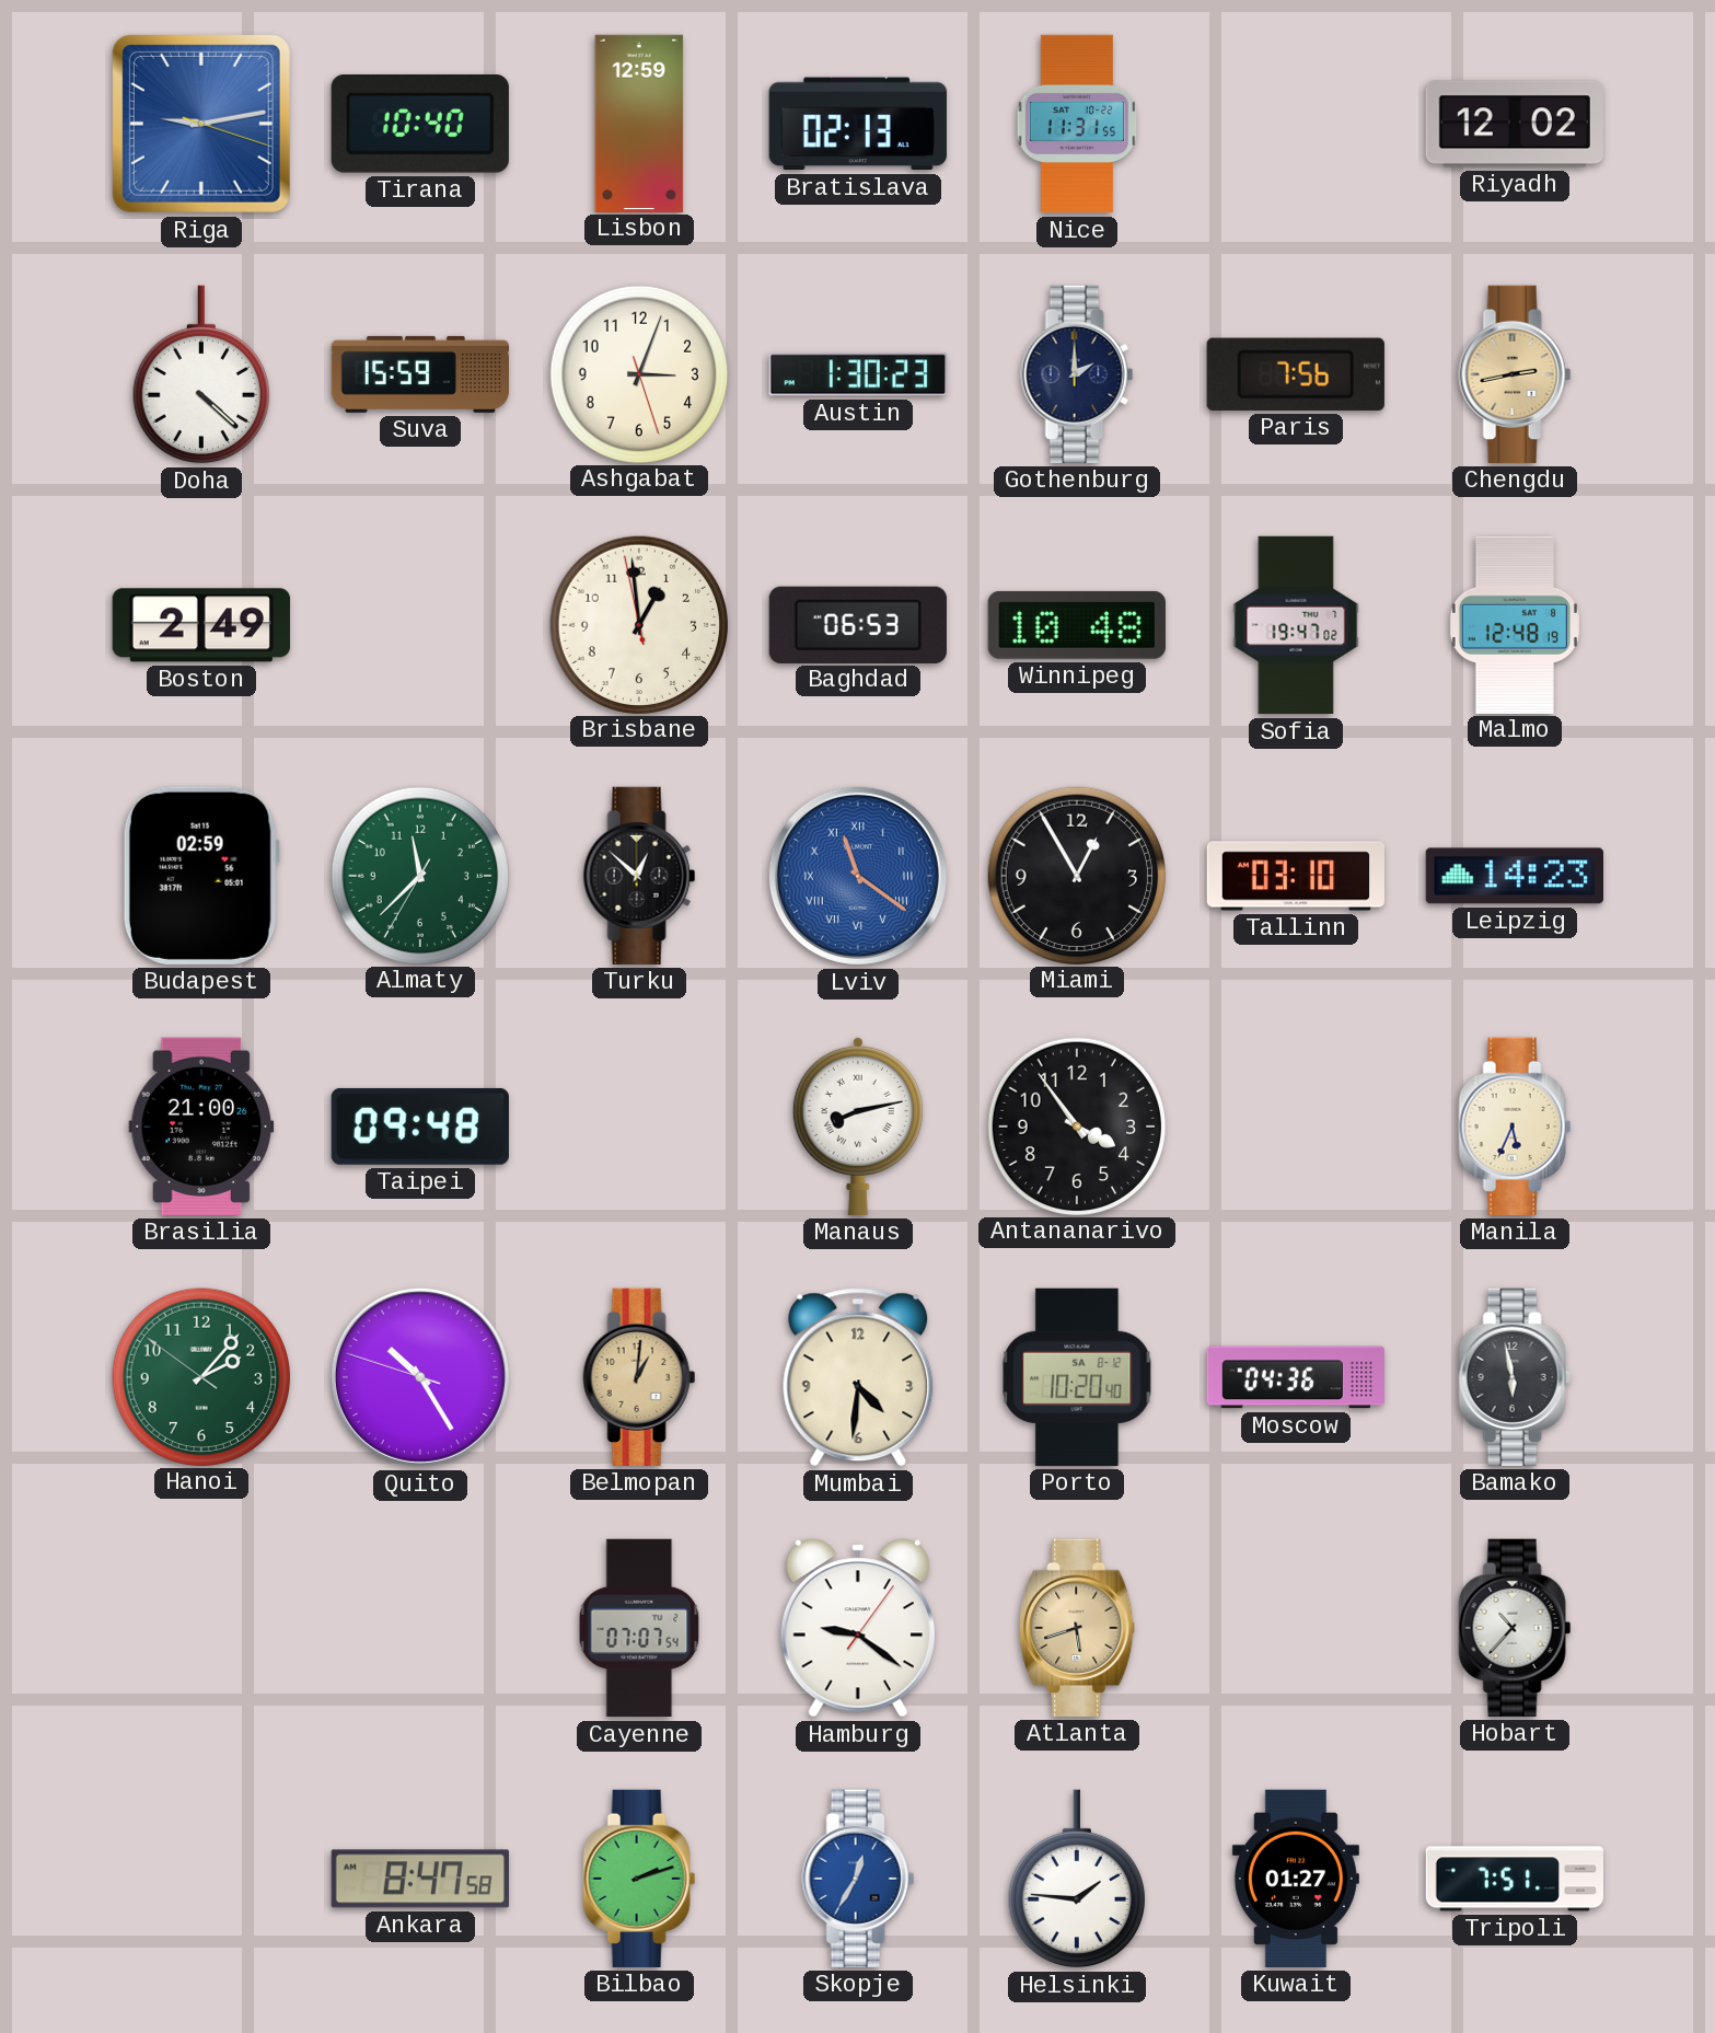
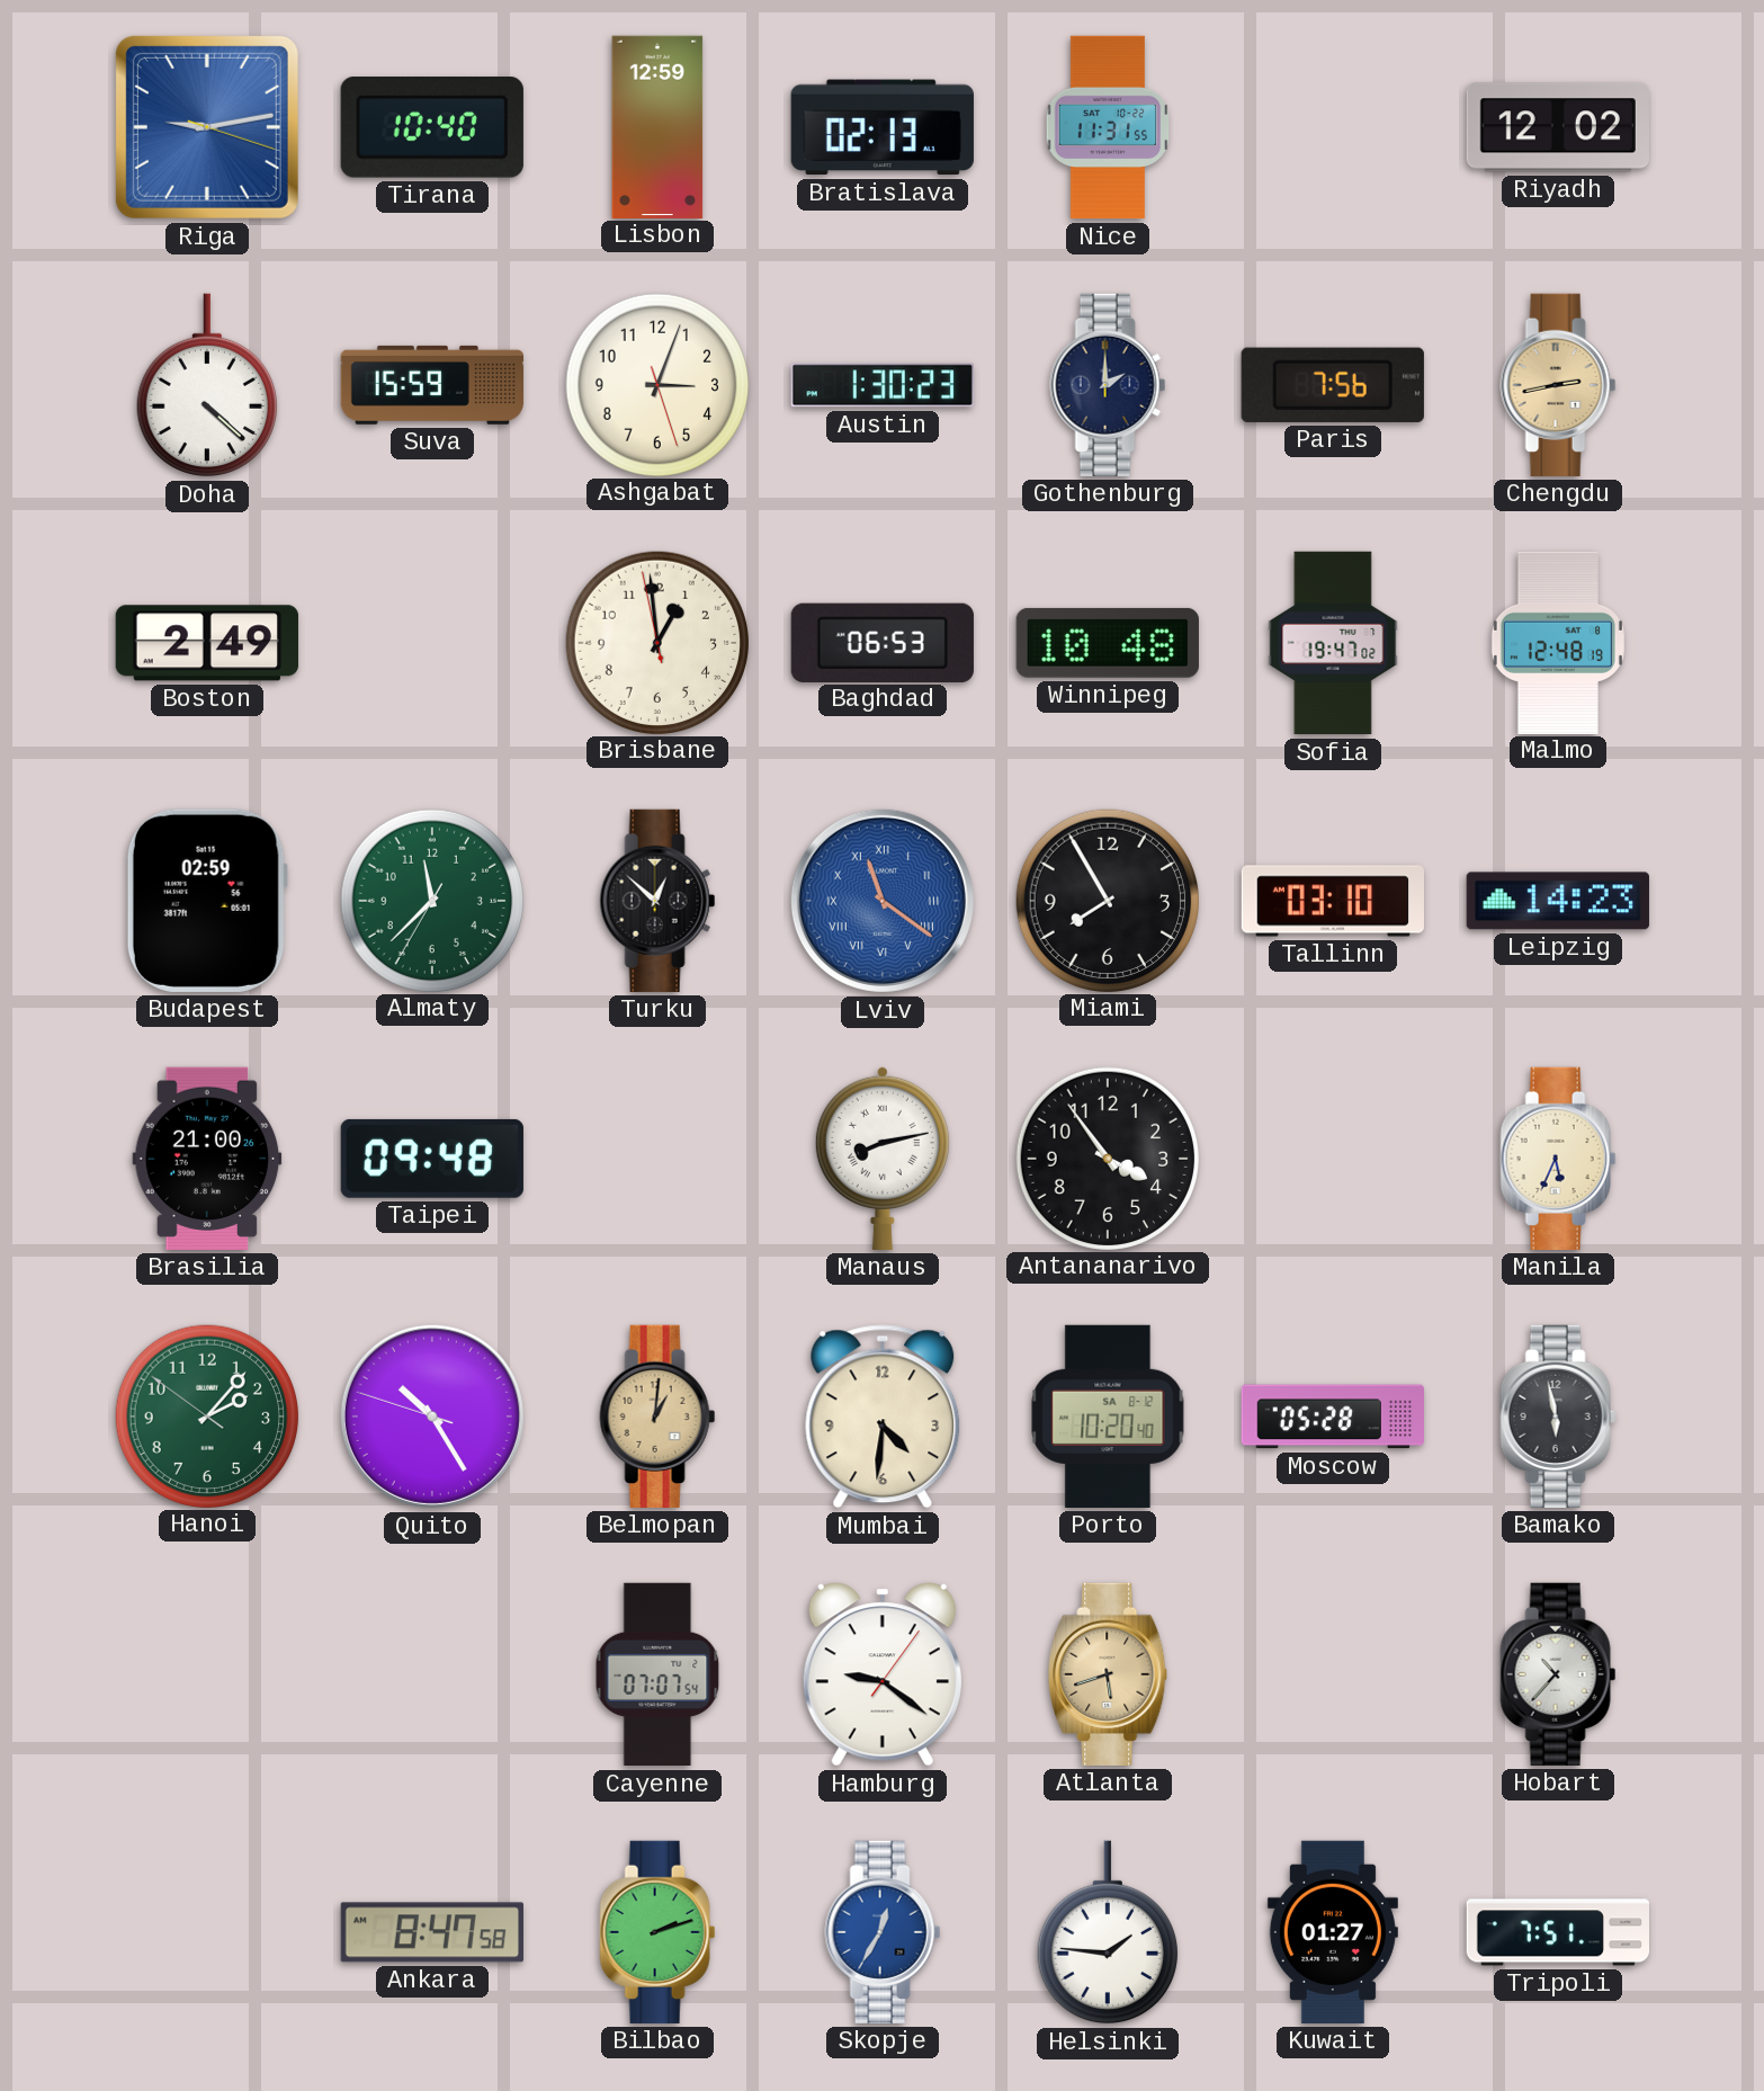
Miami: 12:55 -> 7:55 (1107, 900)
Moscow: 04:36 -> 05:28 (1332, 1417)
